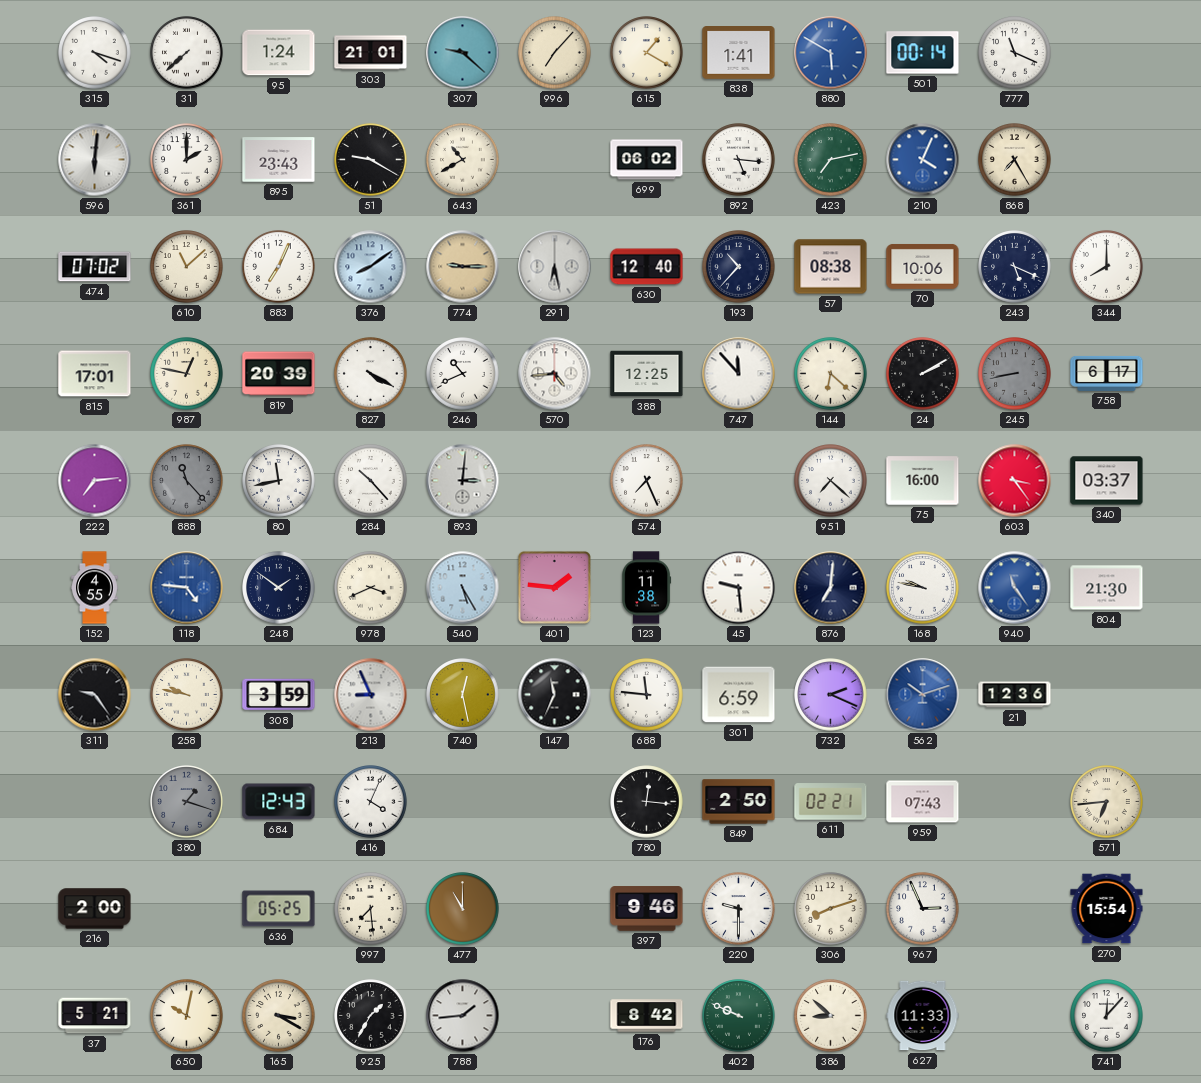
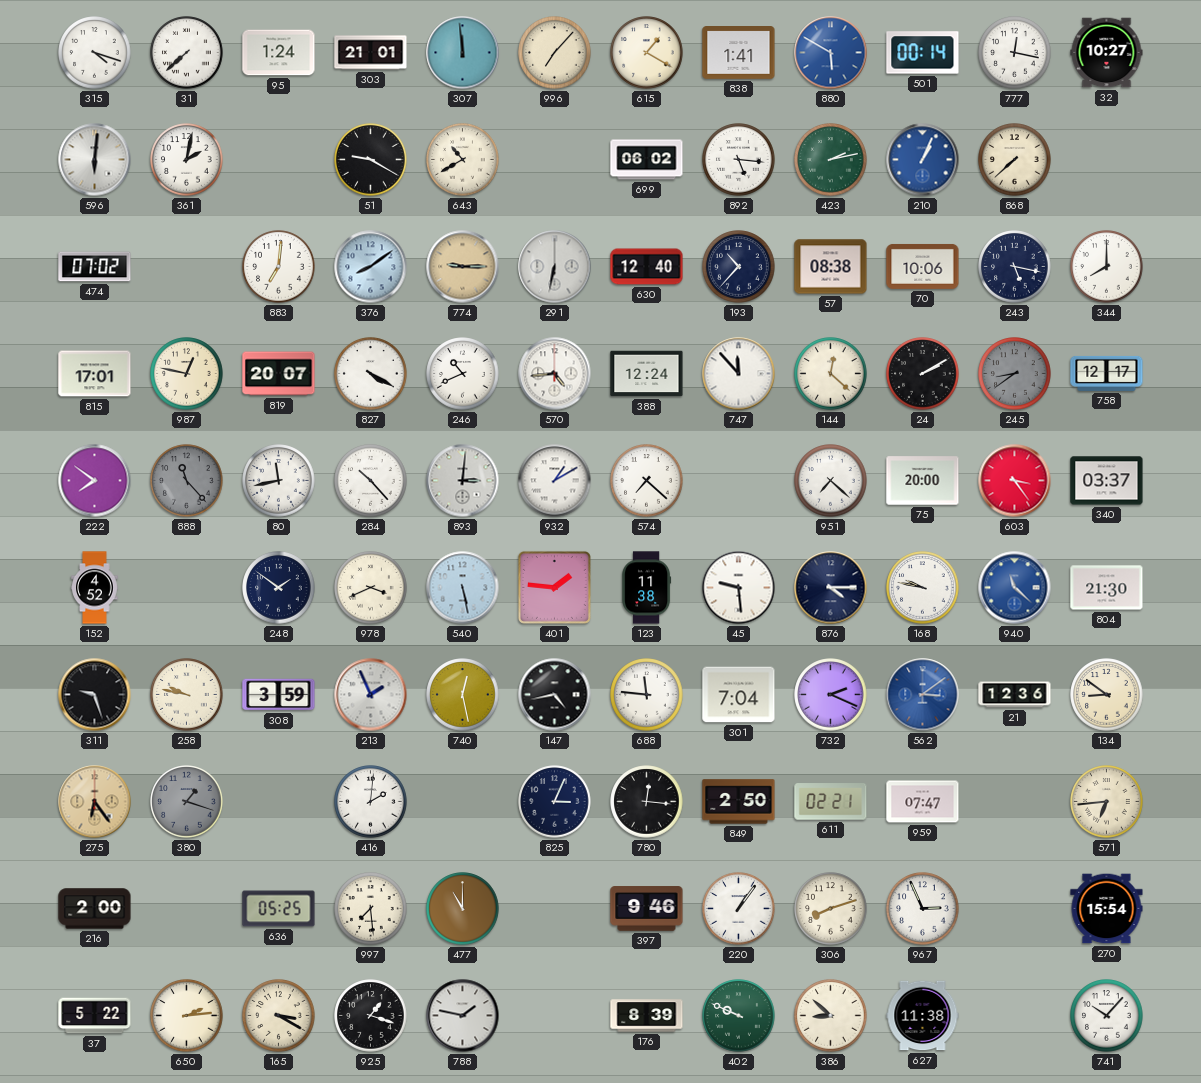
307: 9:22 -> 11:59 (463, 53)
777: 11:19 -> 12:17 (1015, 53)
32: none -> 10:27 (1107, 53)
361: 2:00 -> 2:02 (187, 160)
895: 23:43 -> none (279, 160)
423: 7:13 -> 2:13 (831, 160)
210: 4:04 -> 1:04 (923, 160)
868: 7:25 -> 7:38 (1015, 160)
610: 11:08 -> none (187, 267)
883: 7:04 -> 7:01 (279, 267)
291: 6:28 -> 6:32 (555, 267)
243: 5:19 -> 5:17 (1015, 267)
819: 20:39 -> 20:07 (279, 374)
388: 12:25 -> 12:24 (647, 374)
144: 6:22 -> 12:22 (831, 374)
245: 8:43 -> 8:39 (1015, 374)
758: 6:17 -> 12:17 (1107, 373)
222: 7:14 -> 7:51 (95, 481)
932: none -> 1:10 (555, 481)
574: 7:26 -> 7:22 (647, 481)
75: 16:00 -> 20:00 (923, 481)
152: 4:55 -> 4:52 (95, 588)
118: 4:46 -> none (187, 588)
540: 5:25 -> 5:28 (463, 588)
876: 7:01 -> 4:15 (831, 588)
940: 11:24 -> 11:22 (1015, 588)
311: 9:24 -> 9:27 (95, 695)
213: 8:56 -> 1:56 (371, 695)
147: 11:34 -> 4:43 (555, 695)
301: 6:59 -> 7:04 (739, 695)
562: 10:12 -> 3:09 (923, 695)
134: none -> 8:51 (1107, 695)
275: none -> 6:24 (95, 802)
684: 12:43 -> none (279, 802)
416: 4:04 -> 2:01 (371, 802)
825: none -> 3:04 (555, 802)
959: 07:43 -> 07:47 (923, 802)
220: 9:30 -> 1:06 (739, 909)
37: 5:21 -> 5:22 (95, 1016)
650: 10:02 -> 2:14 (187, 1016)
925: 1:35 -> 1:18 (371, 1016)
788: 1:44 -> 1:47 (463, 1016)
176: 8:42 -> 8:39 (647, 1016)
627: 11:33 -> 11:38 (923, 1016)
741: 12:07 -> 10:07 (1107, 1016)
